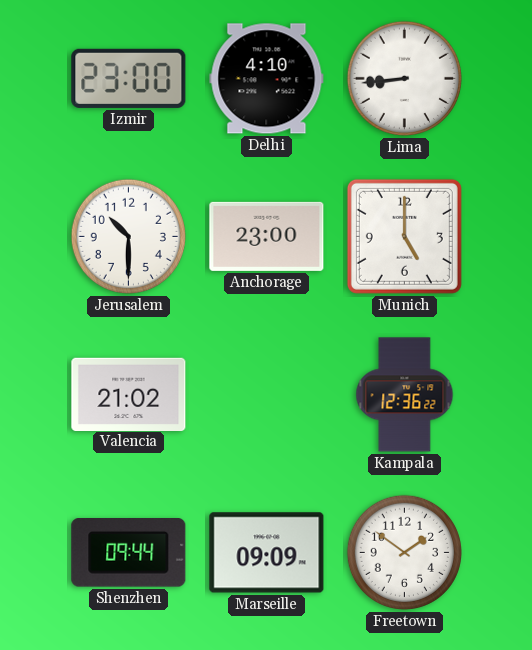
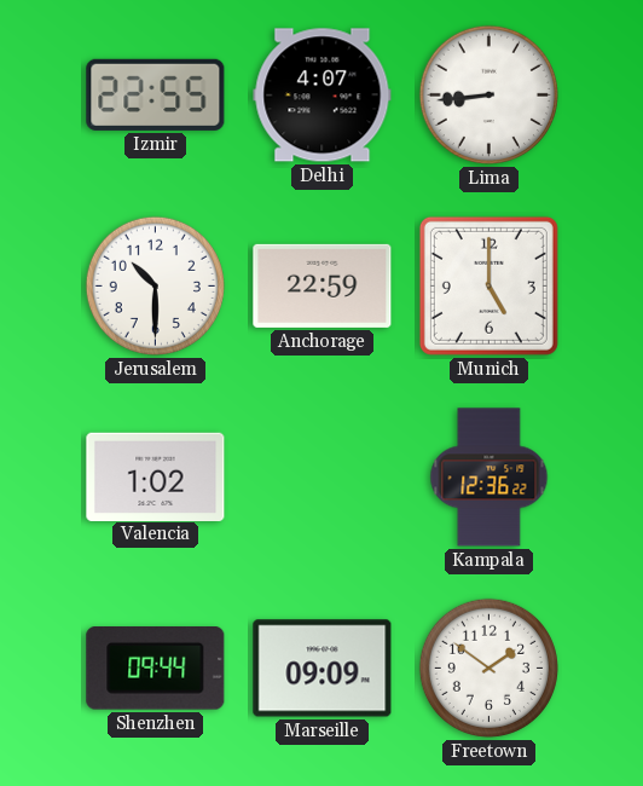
Izmir: 23:00 -> 22:55 (156, 94)
Delhi: 4:10 -> 4:07 (323, 96)
Anchorage: 23:00 -> 22:59 (323, 285)
Valencia: 21:02 -> 1:02 (156, 476)
